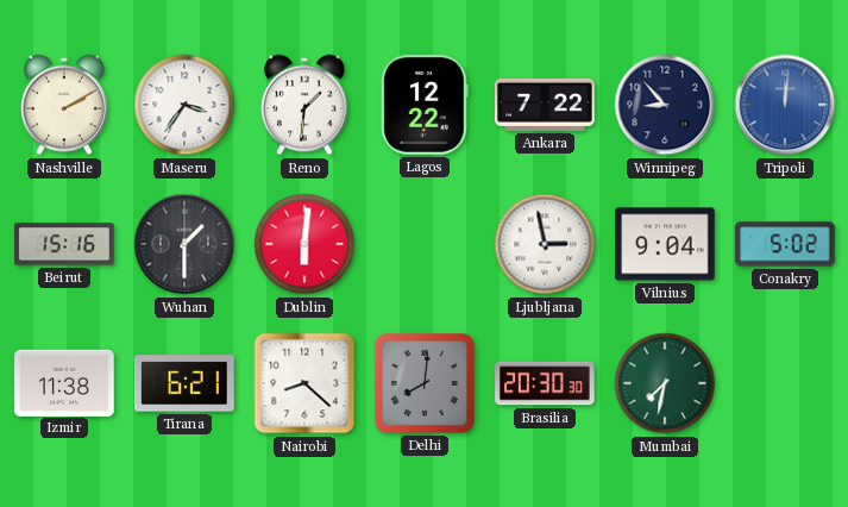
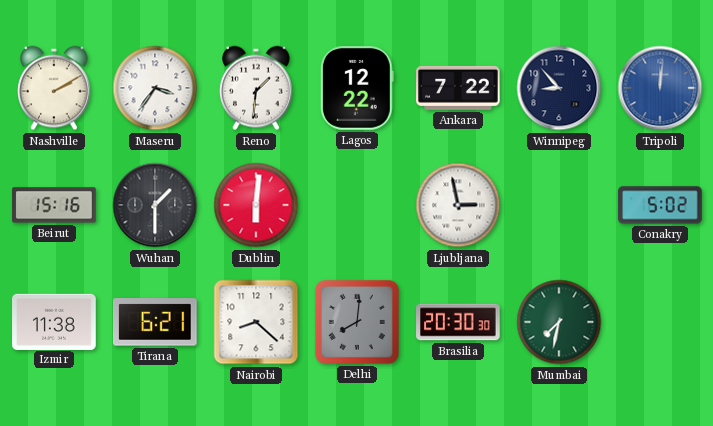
Vilnius: 9:04 -> none (665, 244)
